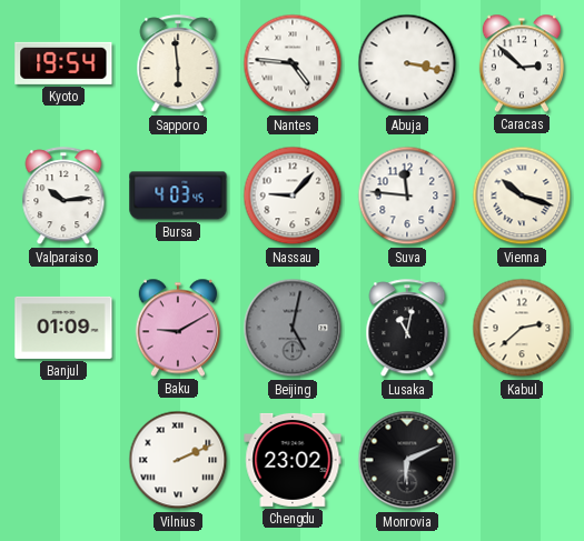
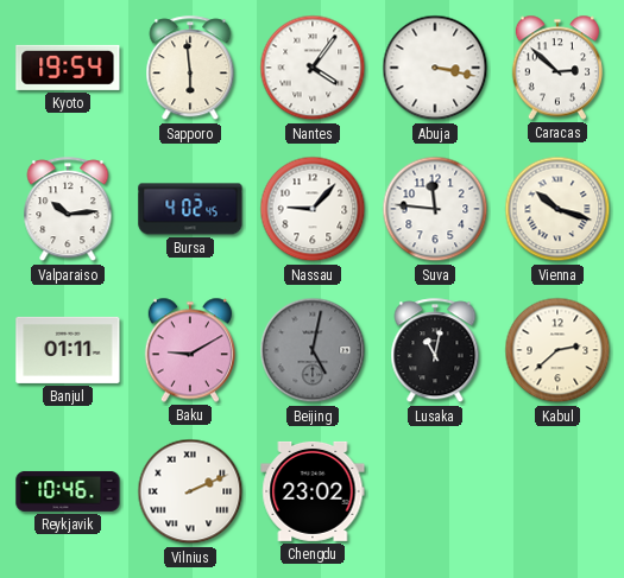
Nantes: 4:46 -> 4:06 (313, 68)
Bursa: 4:03 -> 4:02 (190, 209)
Banjul: 01:09 -> 01:11 (68, 350)
Reykjavik: none -> 10:46 (68, 491)
Monrovia: 6:11 -> none (407, 460)
